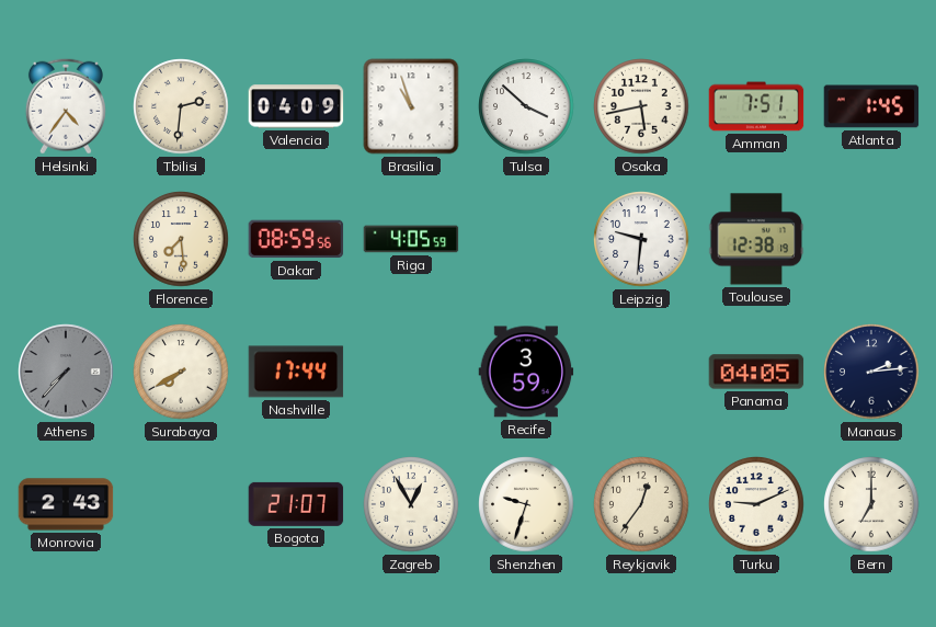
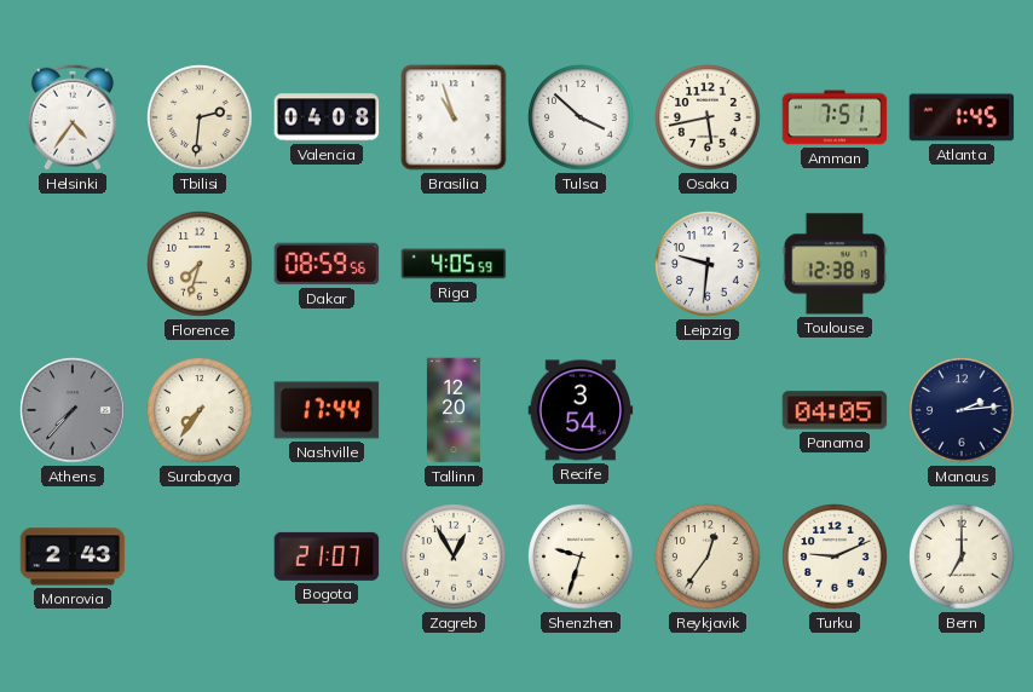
Valencia: 04:09 -> 04:08 (327, 117)
Florence: 7:29 -> 7:33 (200, 264)
Surabaya: 7:40 -> 7:36 (200, 410)
Tallinn: none -> 12:20 (454, 410)
Recife: 3:59 -> 3:54 (581, 410)
